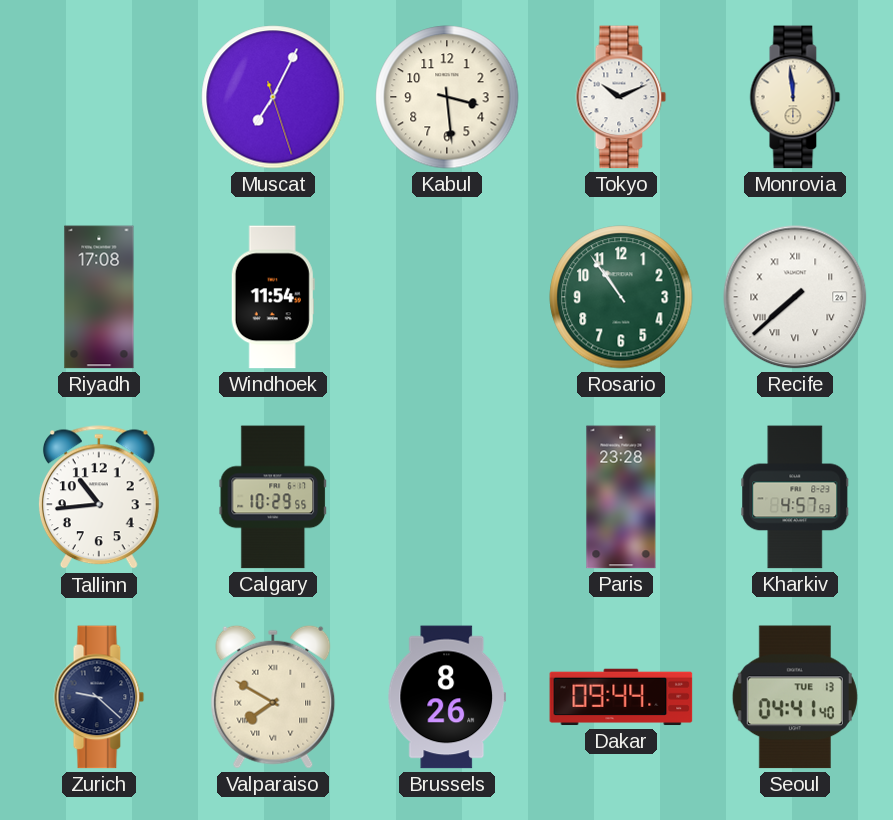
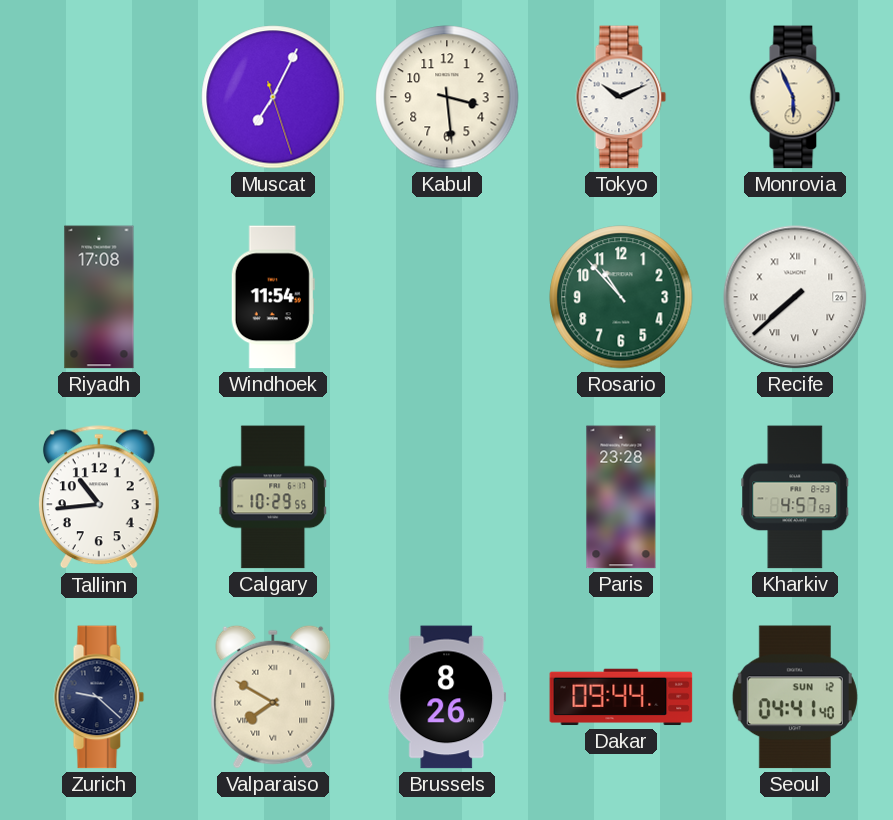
Monrovia: 11:59 -> 5:56 (795, 97)
Rosario: 10:54 -> 10:53 (621, 297)
Seoul date: TUE 13 -> SUN 12 (795, 697)
